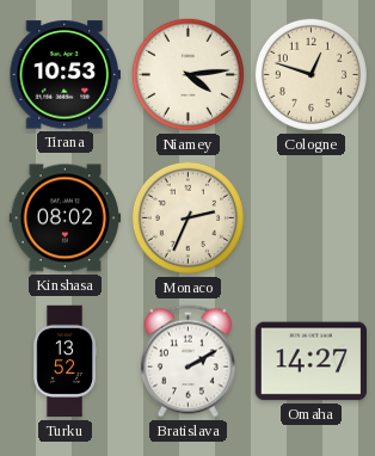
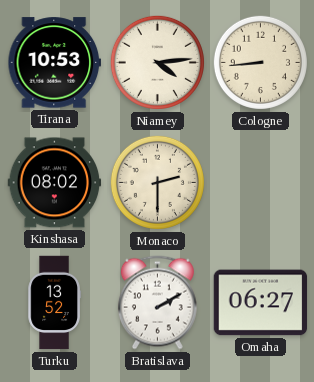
Cologne: 12:48 -> 8:44 (260, 62)
Monaco: 2:34 -> 2:30 (157, 182)
Omaha: 14:27 -> 06:27 (261, 303)
